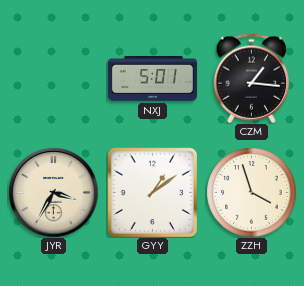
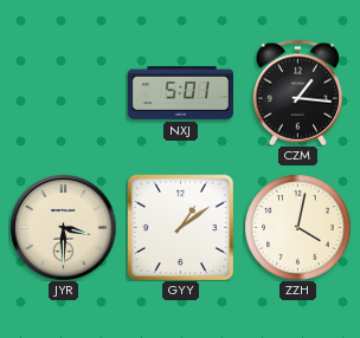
JYR: 3:35 -> 3:30 (63, 227)
ZZH: 3:57 -> 4:02 (297, 227)
